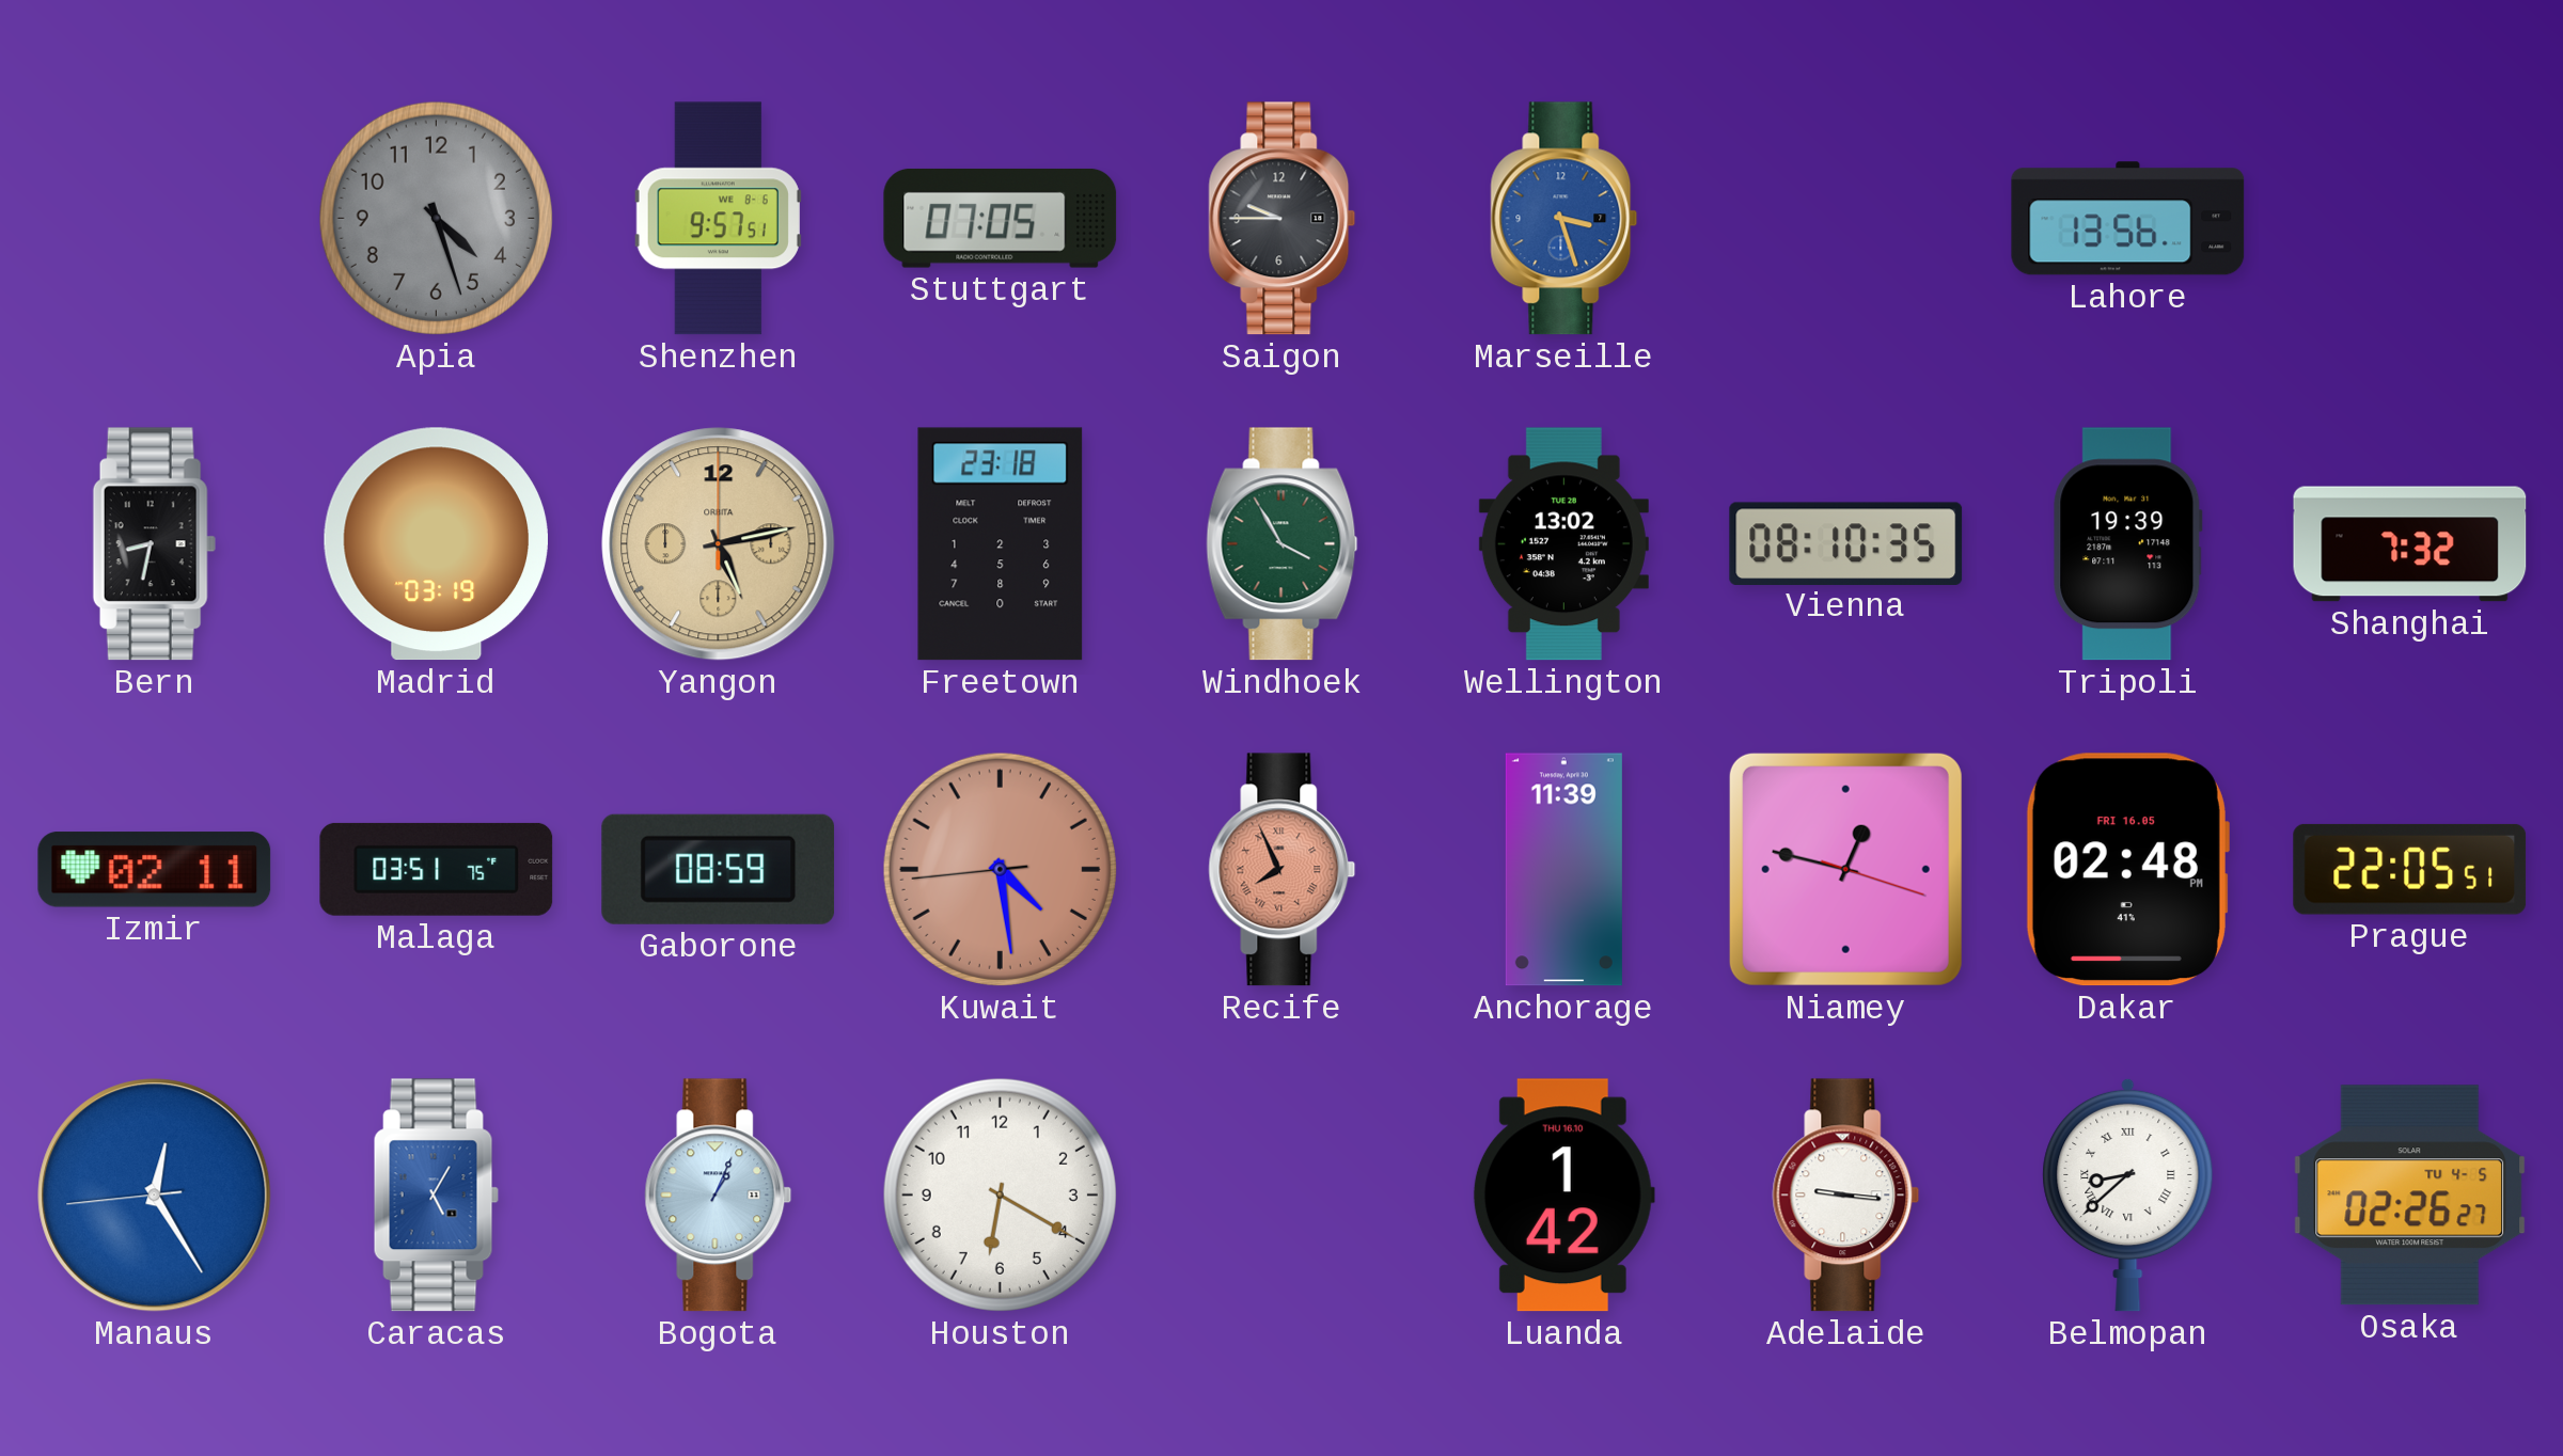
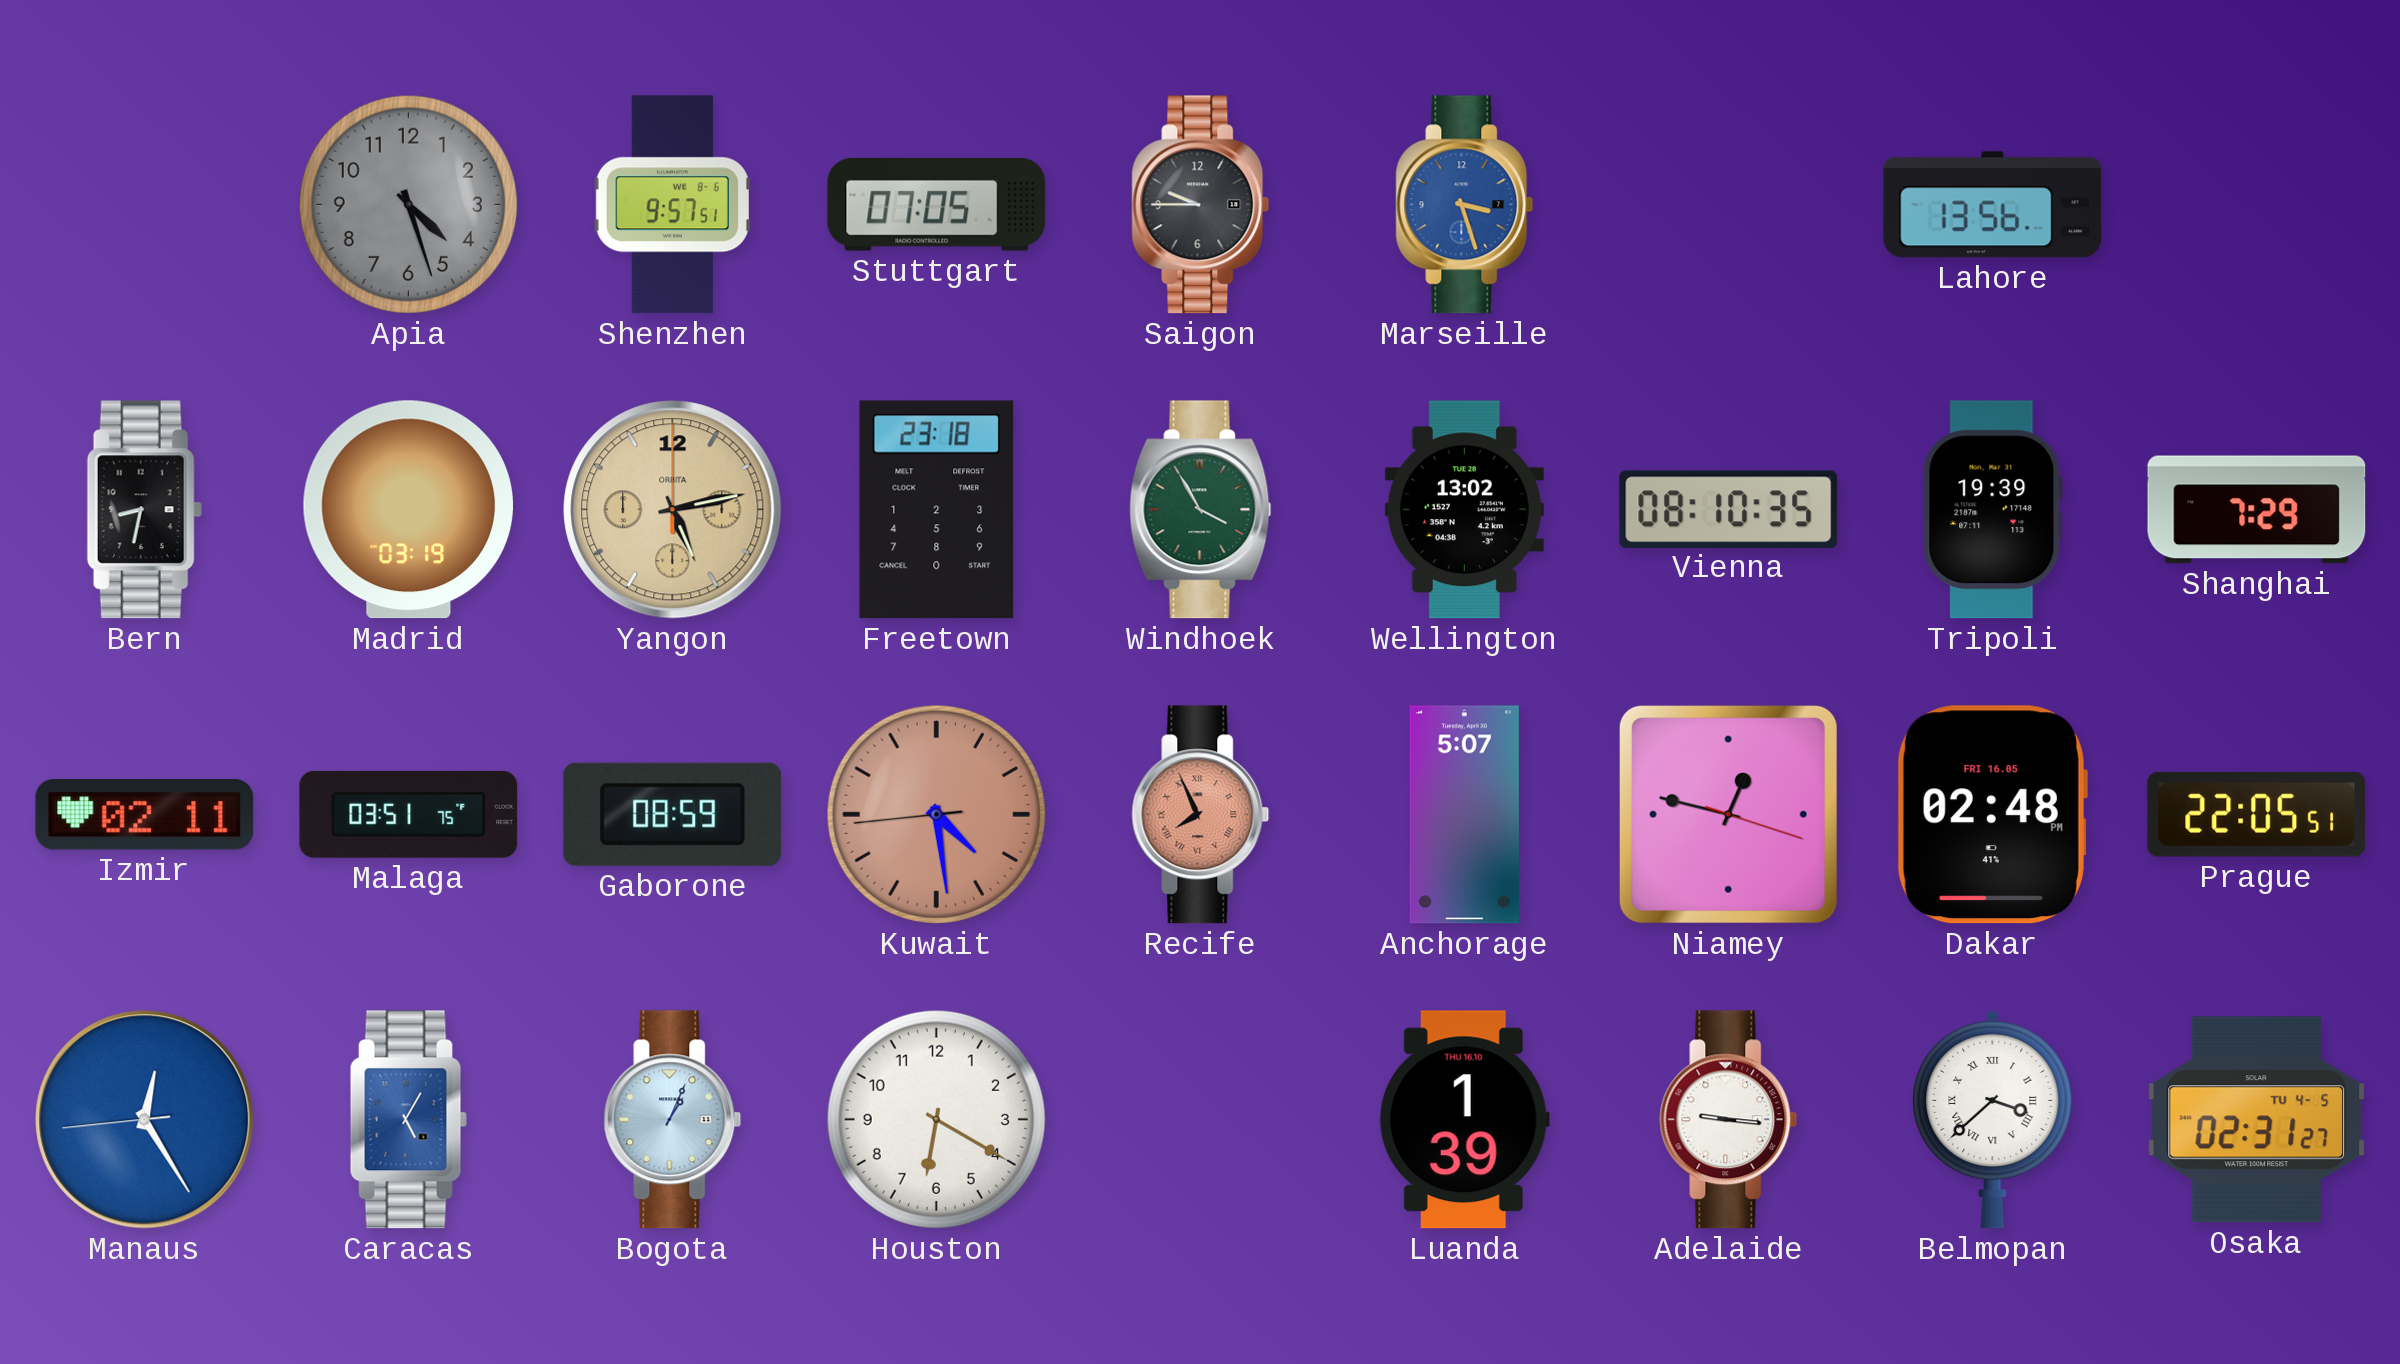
Shanghai: 7:32 -> 7:29 (2257, 510)
Anchorage: 11:39 -> 5:07 (1464, 815)
Luanda: 1:42 -> 1:39 (1464, 1120)
Belmopan: 8:38 -> 3:38 (1993, 1119)
Osaka: 02:26 -> 02:31 (2257, 1120)
